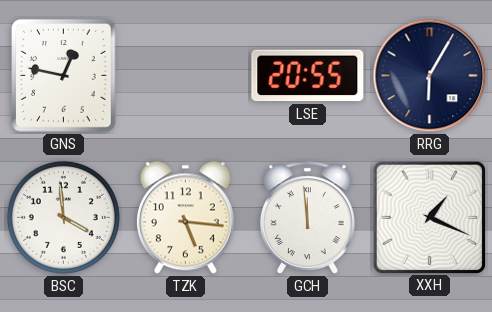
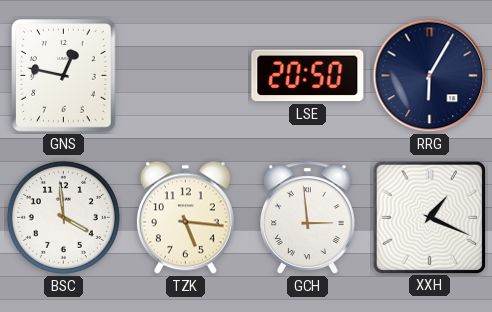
LSE: 20:55 -> 20:50 (308, 76)
GCH: 11:59 -> 2:59 (307, 218)
